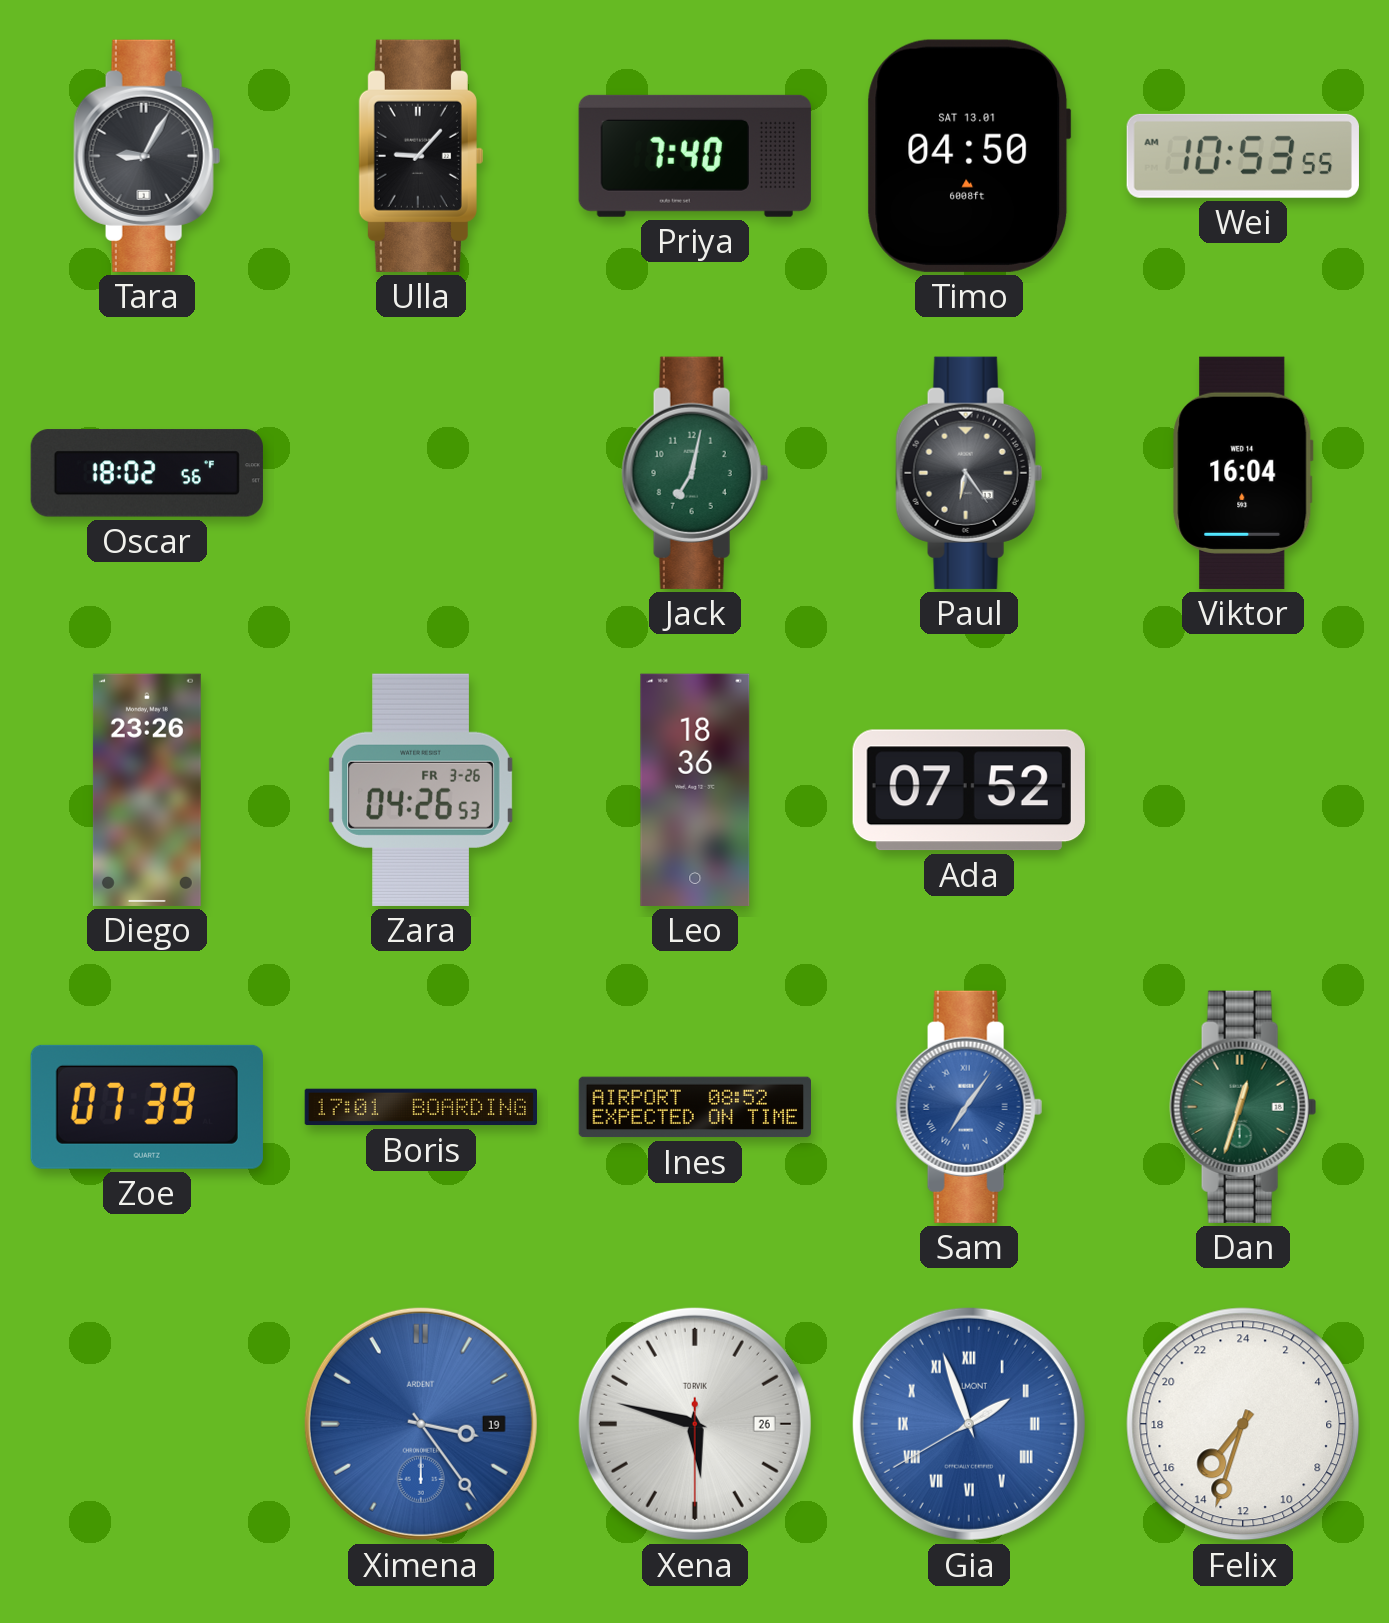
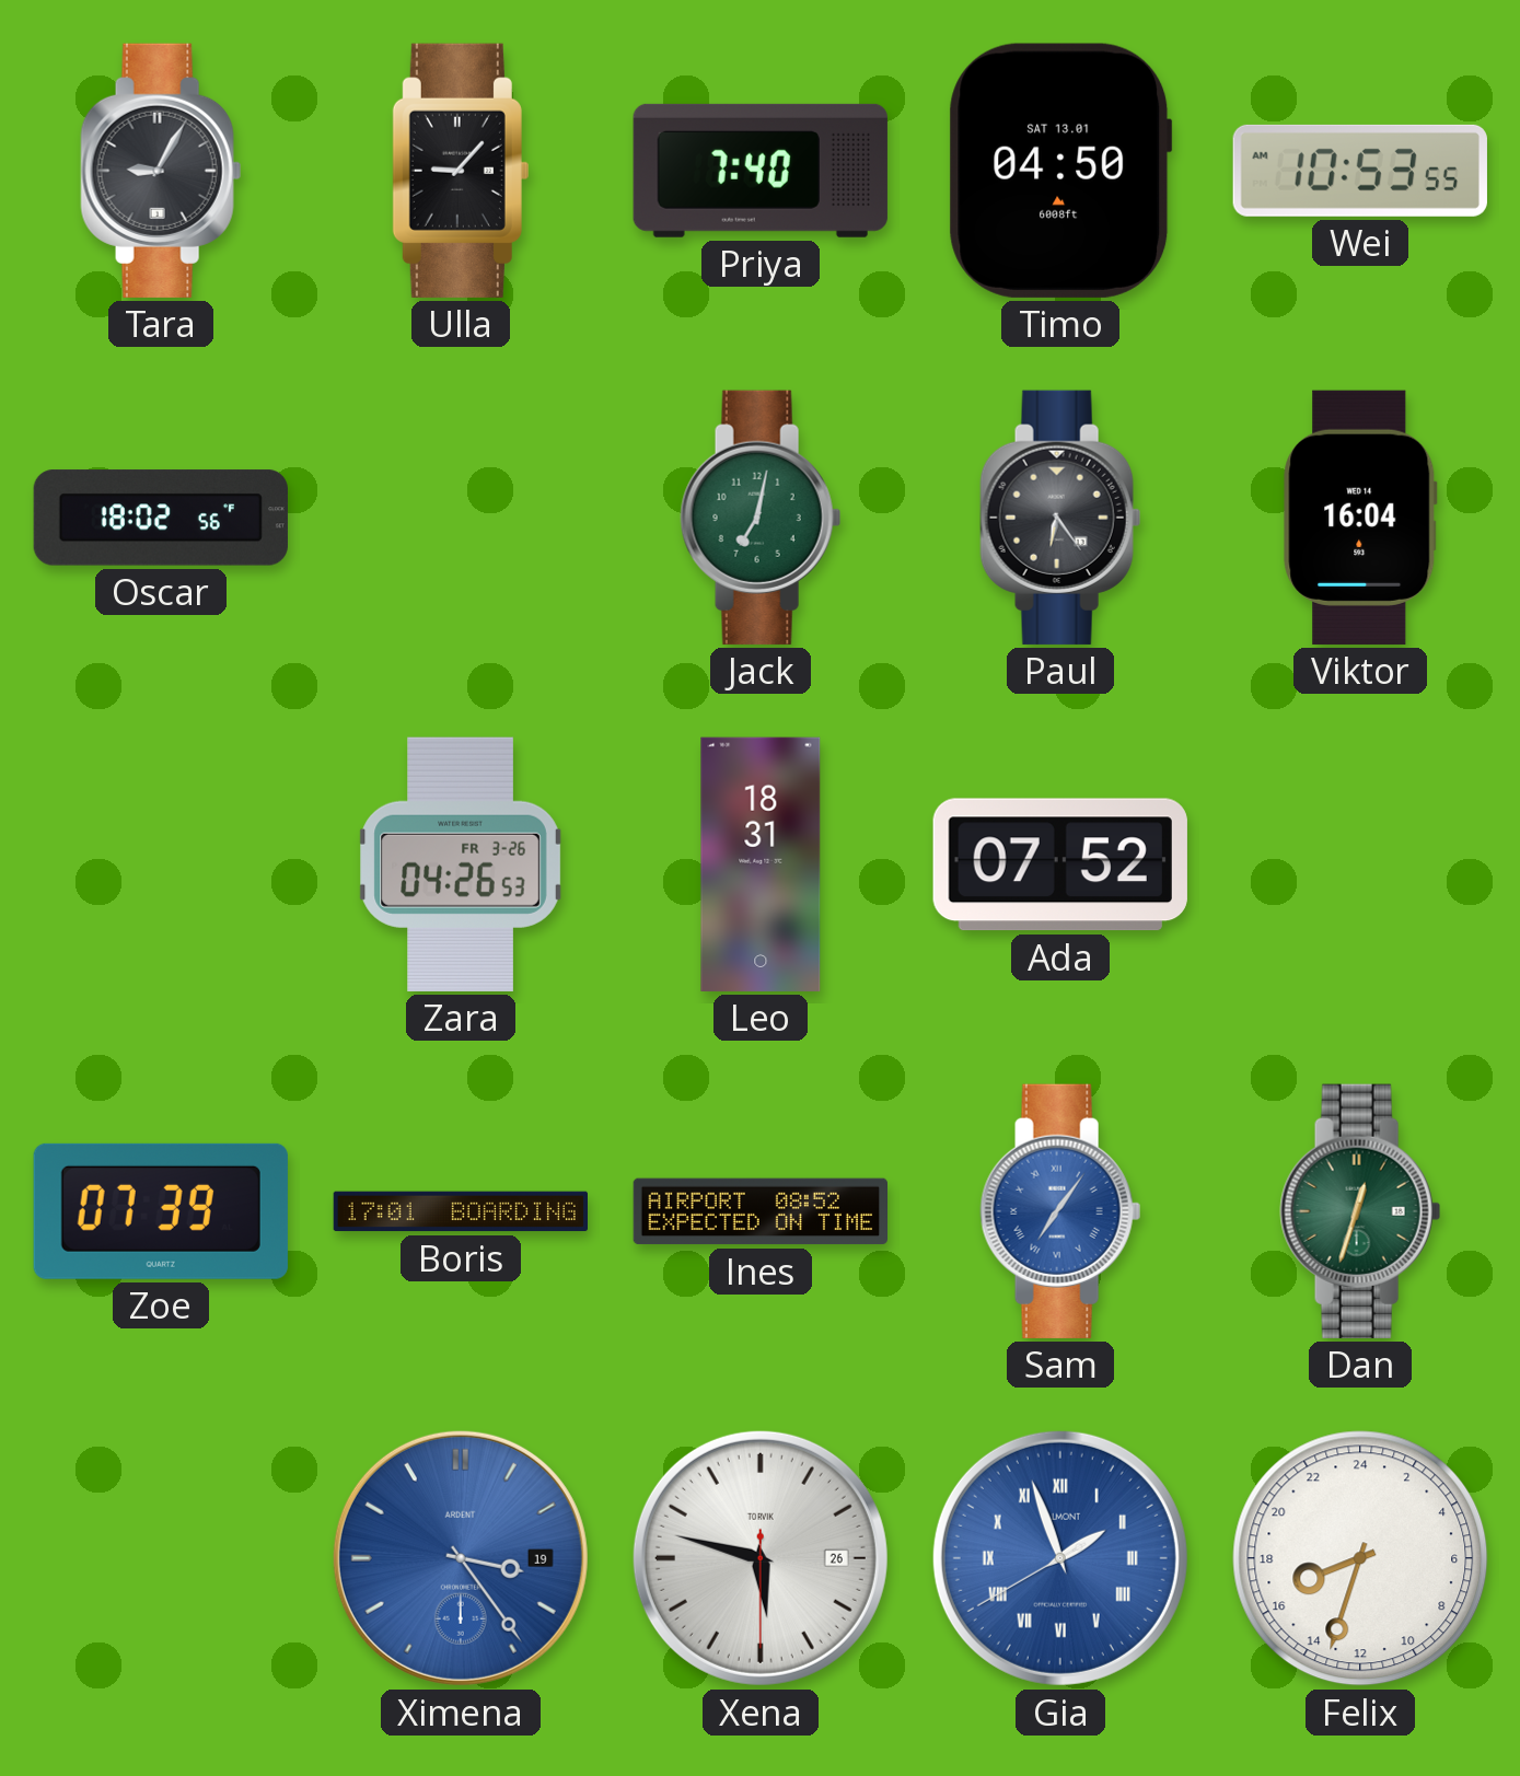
Diego: 23:26 -> none (147, 790)
Leo: 18:36 -> 18:31 (761, 864)
Felix: 14:33 -> 16:33 (1360, 1558)
